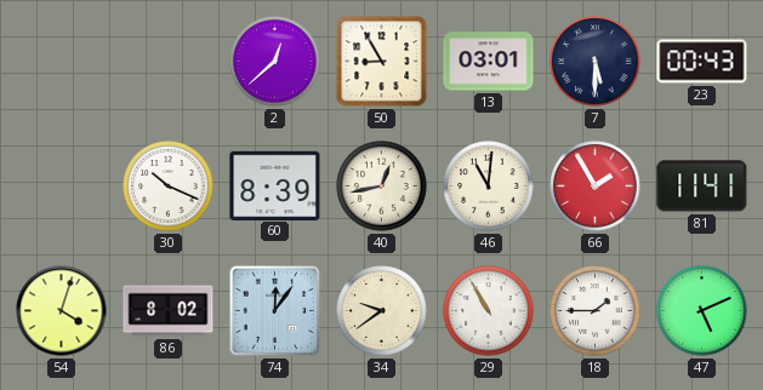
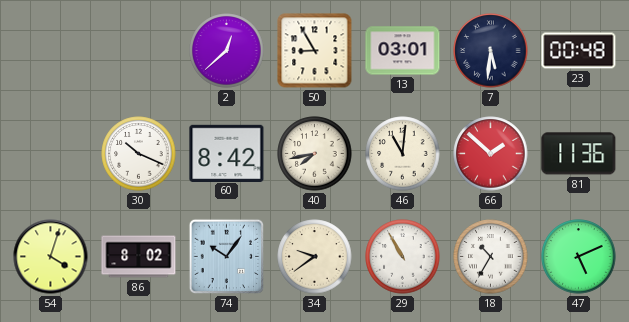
7: 5:30 -> 5:31 (491, 51)
23: 00:43 -> 00:48 (579, 51)
60: 8:39 -> 8:42 (227, 153)
40: 12:43 -> 7:43 (315, 154)
66: 1:55 -> 1:52 (491, 154)
81: 11:41 -> 11:36 (579, 154)
74: 12:06 -> 10:06 (227, 257)
18: 1:45 -> 10:35 (491, 257)
